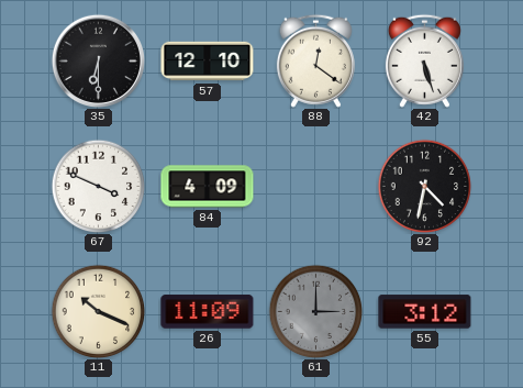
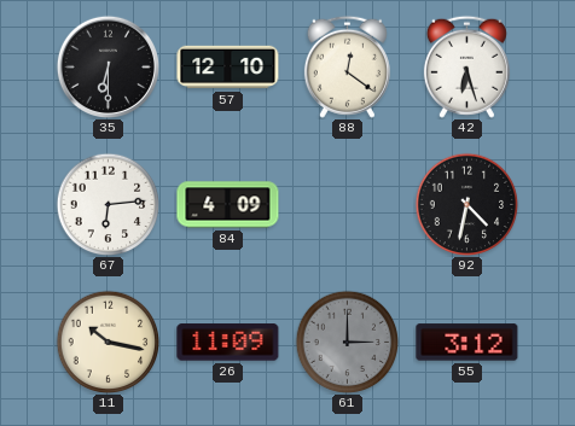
42: 5:27 -> 6:27 (466, 66)
67: 3:49 -> 6:14 (108, 204)
11: 10:19 -> 10:17 (108, 342)
